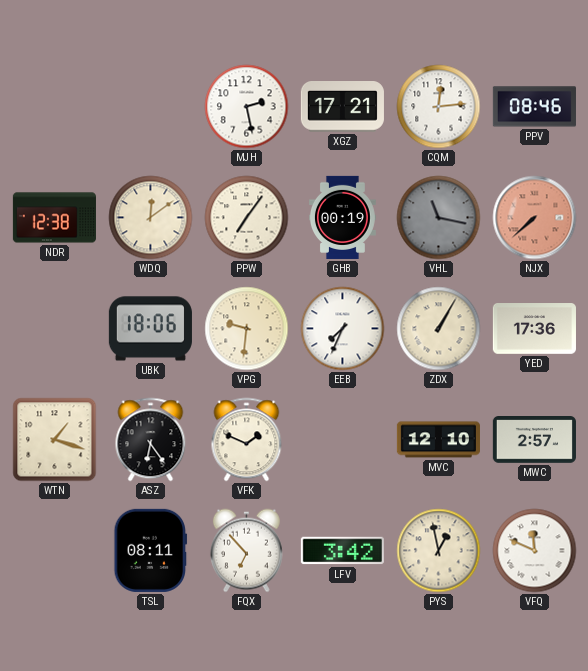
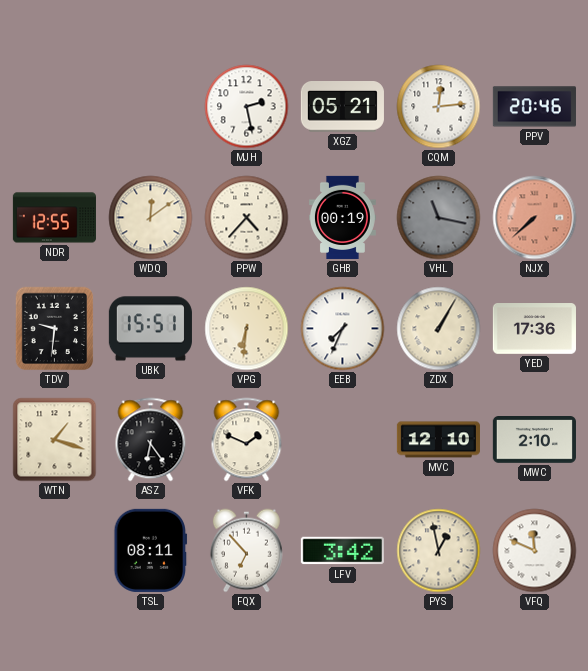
XGZ: 17:21 -> 05:21 (342, 107)
PPV: 08:46 -> 20:46 (534, 107)
NDR: 12:38 -> 12:55 (54, 218)
PPW: 7:06 -> 4:37 (247, 218)
TDV: none -> 9:31 (55, 329)
UBK: 18:06 -> 15:51 (150, 329)
VPG: 9:31 -> 6:31 (247, 329)
MWC: 2:57 -> 2:10 (534, 440)
